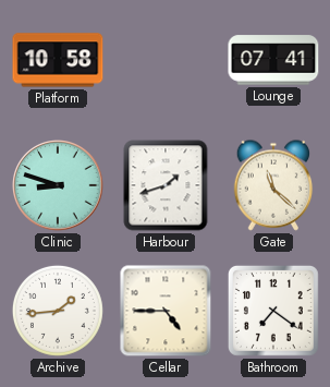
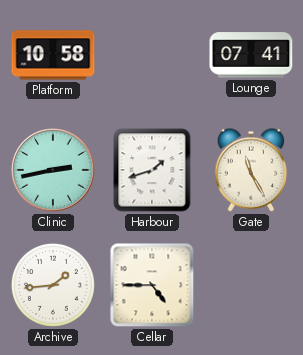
Clinic: 8:48 -> 2:43 (54, 171)
Gate: 11:22 -> 11:25 (251, 170)
Bathroom: 7:21 -> none (273, 311)
